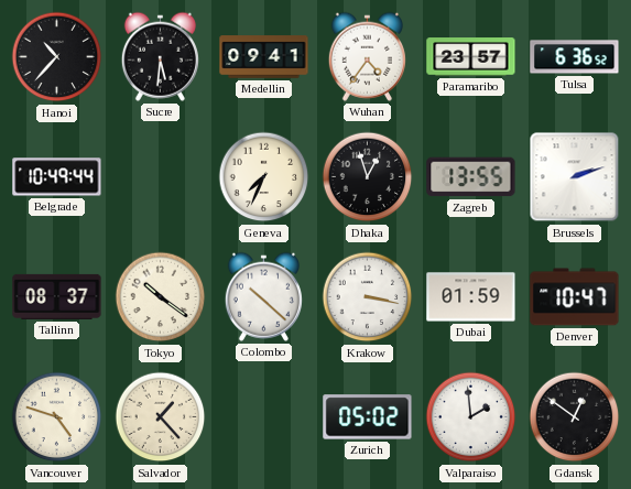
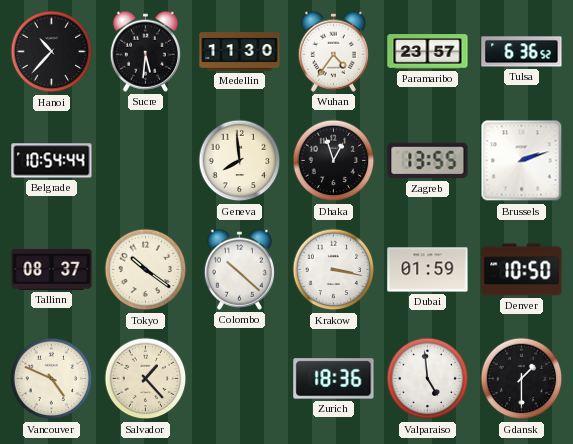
Medellin: 09:41 -> 11:30 (240, 52)
Belgrade: 10:49 -> 10:54 (52, 161)
Geneva: 7:34 -> 7:59 (240, 161)
Denver: 10:47 -> 10:50 (522, 270)
Vancouver: 4:48 -> 4:49 (52, 379)
Zurich: 05:02 -> 18:36 (334, 379)
Valparaiso: 1:59 -> 4:59 (428, 379)
Gdansk: 12:51 -> 1:30 (522, 379)
